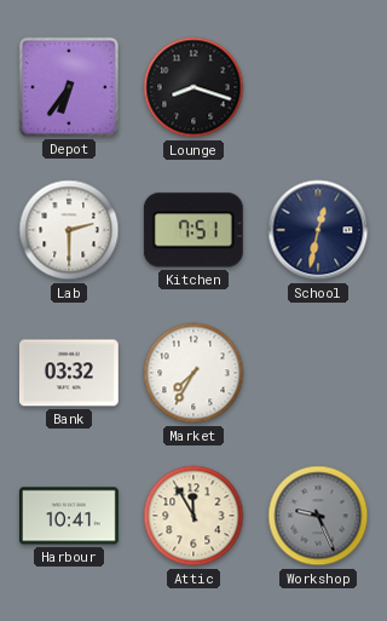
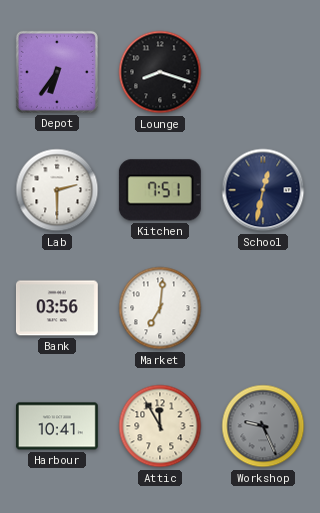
Bank: 03:32 -> 03:56 (57, 308)
Market: 7:35 -> 7:01 (160, 308)
